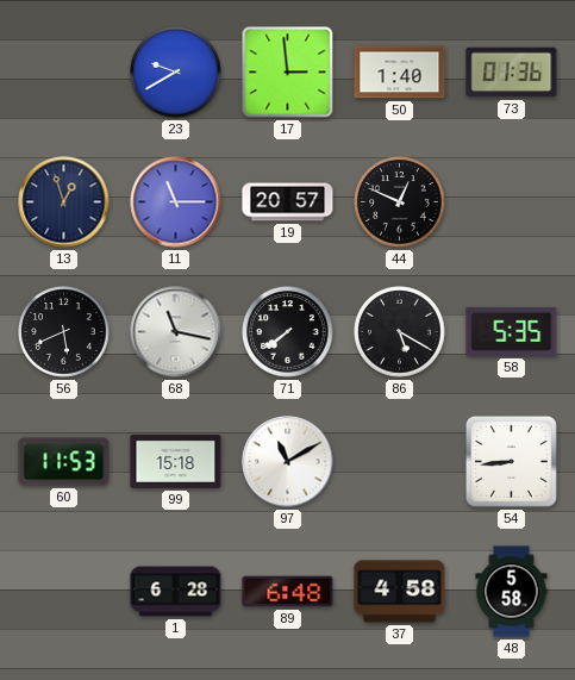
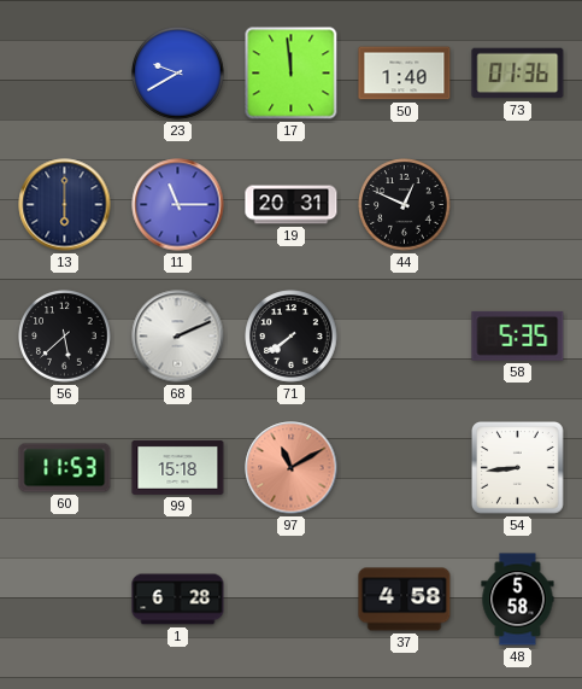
17: 2:59 -> 11:59 (292, 74)
13: 12:57 -> 6:00 (65, 205)
19: 20:57 -> 20:31 (292, 205)
56: 5:41 -> 5:38 (65, 337)
68: 11:17 -> 2:11 (178, 337)
86: 5:20 -> none (400, 332)
97 dial: white -> salmon (292, 468)
89: 6:48 -> none (288, 592)
